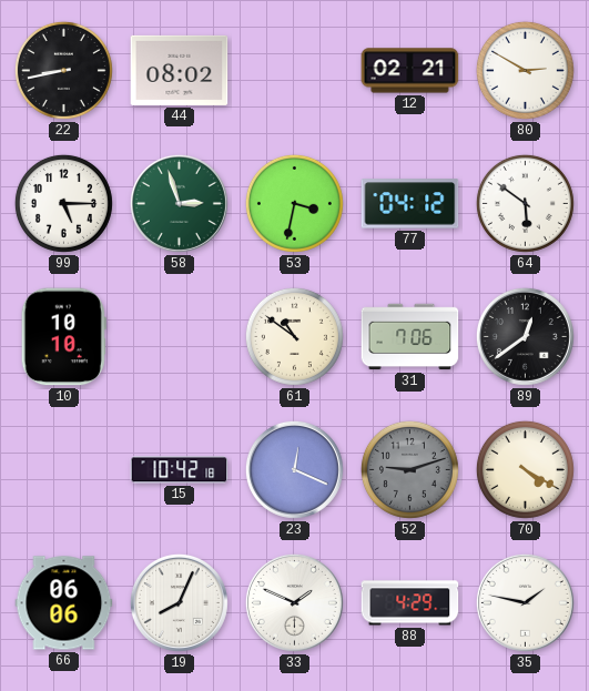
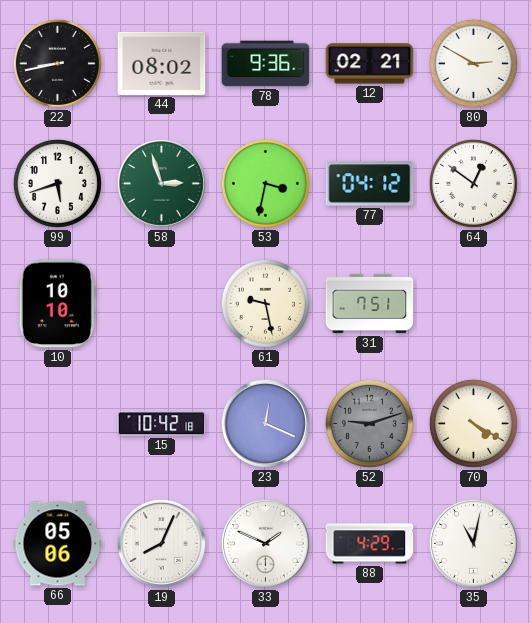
78: none -> 9:36 (266, 64)
99: 5:15 -> 5:42 (57, 183)
64: 5:51 -> 12:51 (473, 183)
61: 10:51 -> 9:28 (265, 303)
31: 7:06 -> 7:51 (370, 304)
89: 12:39 -> none (525, 336)
66: 06:06 -> 05:06 (58, 544)
35: 1:47 -> 11:02 (473, 543)
